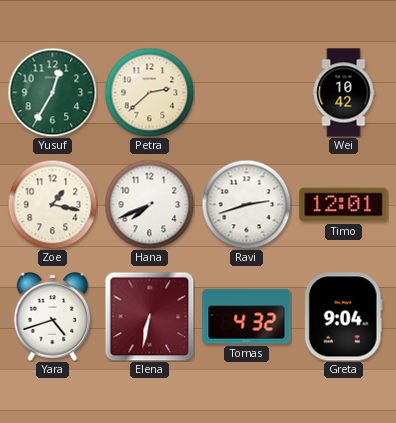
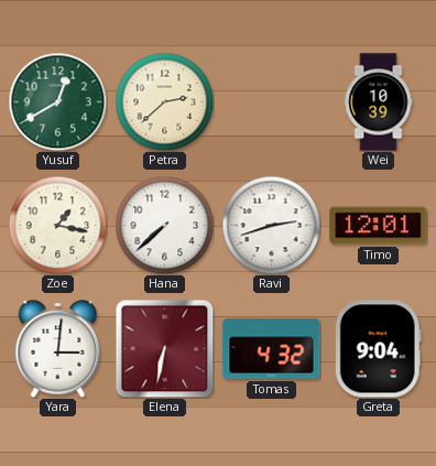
Yusuf: 12:35 -> 12:40 (57, 101)
Wei: 10:42 -> 10:39 (379, 102)
Hana: 7:41 -> 7:38 (164, 225)
Yara: 4:42 -> 3:01 (58, 349)
